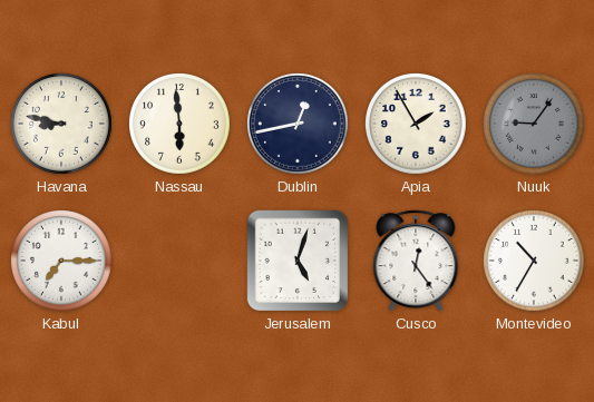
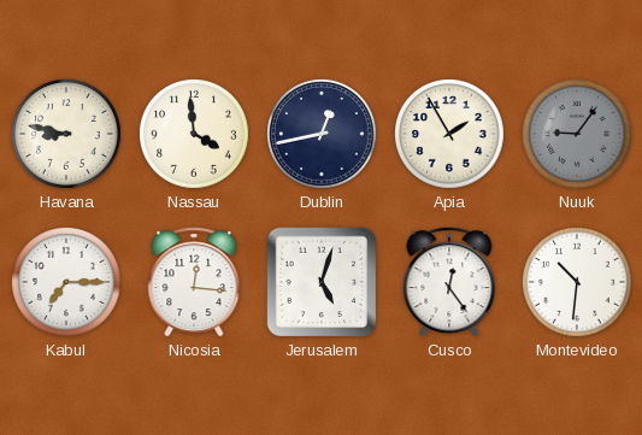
Nassau: 5:59 -> 3:59 (195, 135)
Nicosia: none -> 12:16 (194, 282)
Montevideo: 10:35 -> 10:31 (578, 283)
